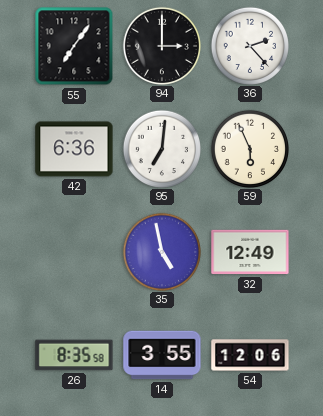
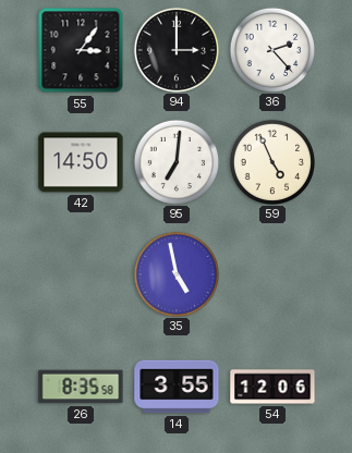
55: 7:06 -> 3:06 (81, 50)
42: 6:36 -> 14:50 (81, 162)
59: 5:56 -> 4:56 (271, 161)
32: 12:49 -> none (250, 252)
